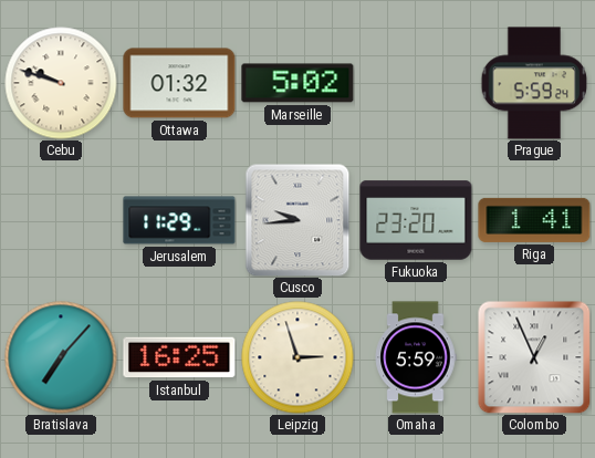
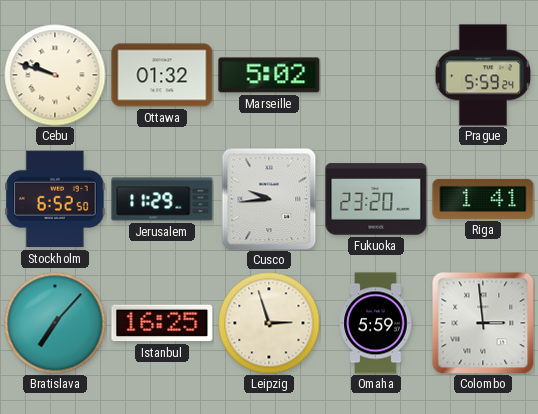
Stockholm: none -> 6:52 (55, 199)
Colombo: 12:56 -> 2:59 (483, 323)
